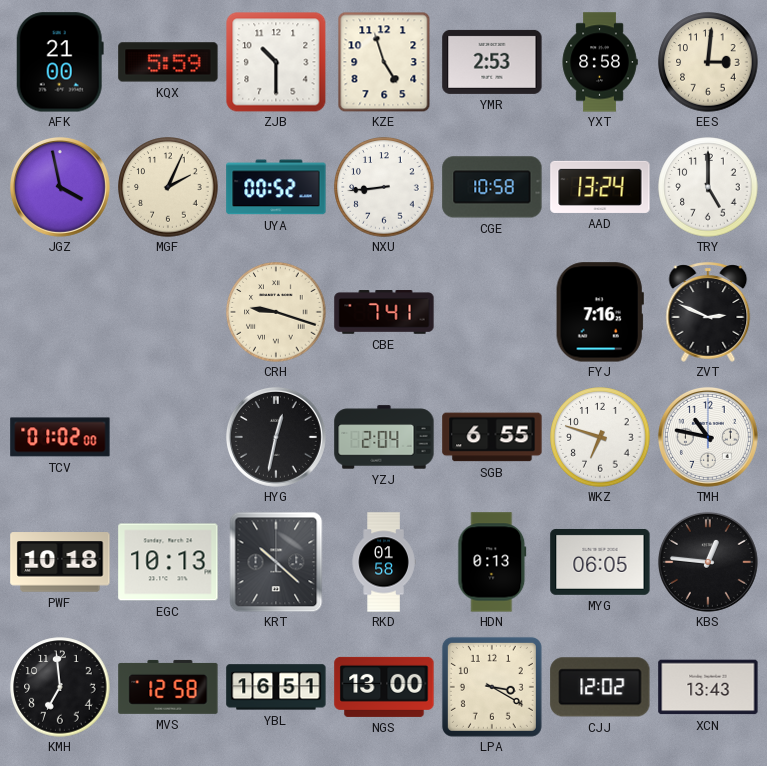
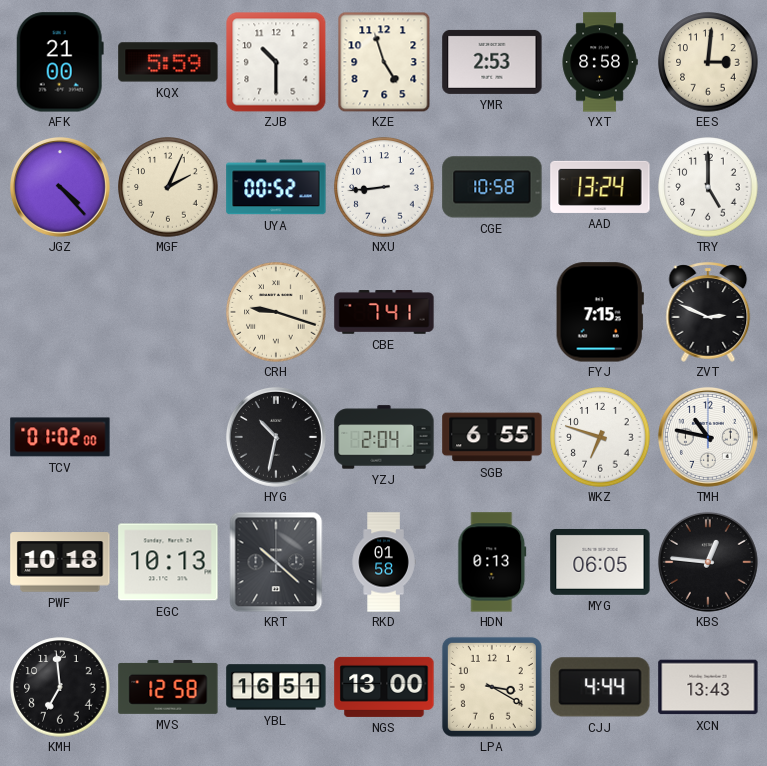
JGZ: 3:58 -> 4:23 (60, 187)
FYJ: 7:16 -> 7:15 (600, 312)
HYG: 12:32 -> 10:32 (276, 437)
CJJ: 12:02 -> 4:44 (600, 687)
